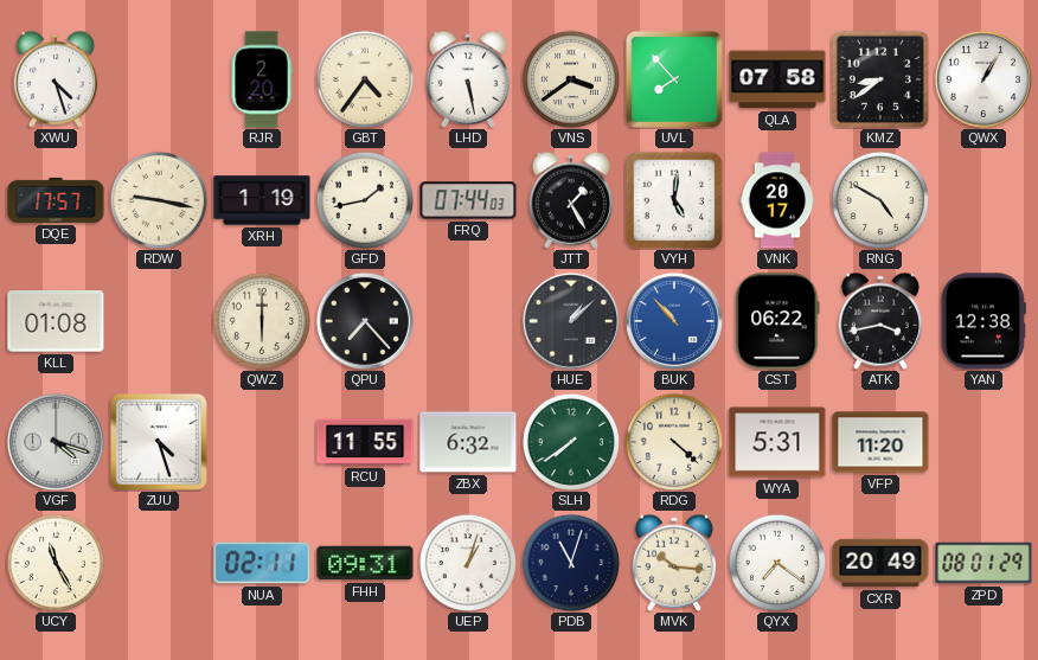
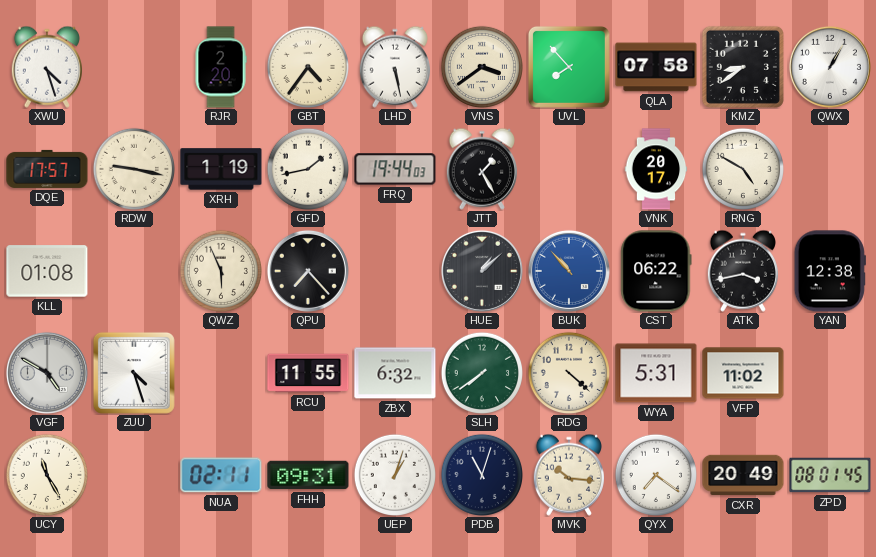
FRQ: 07:44 -> 19:44 (395, 169)
VYH: 5:01 -> none (674, 200)
QWZ: 6:00 -> 5:56 (220, 270)
VGF: 4:18 -> 4:50 (47, 373)
VFP: 11:20 -> 11:02 (743, 373)
ZPD: 08:01:29 -> 08:01:45 (830, 475)
